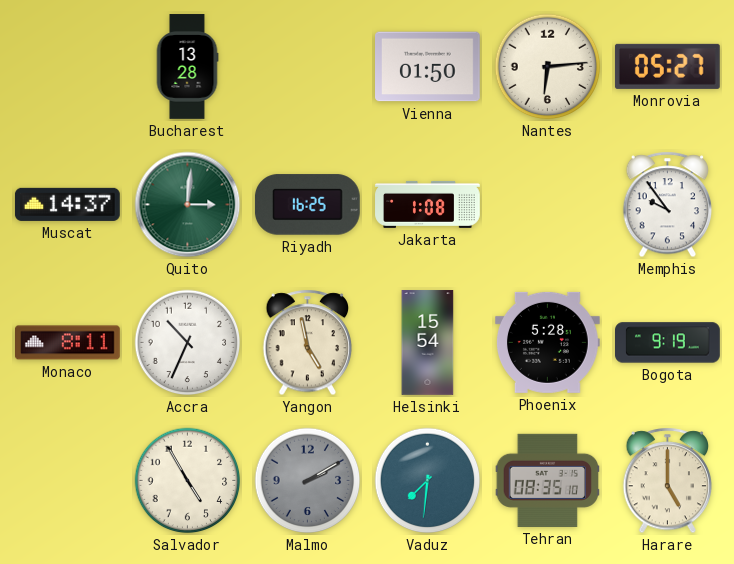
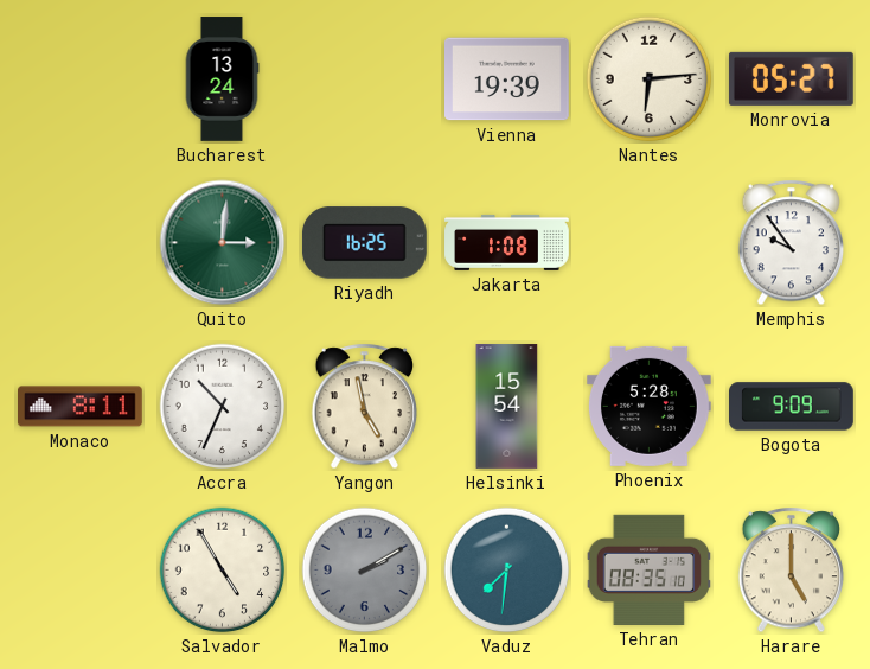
Bucharest: 13:28 -> 13:24 (222, 79)
Vienna: 01:50 -> 19:39 (507, 79)
Muscat: 14:37 -> none (67, 204)
Bogota: 9:19 -> 9:09 (792, 407)
